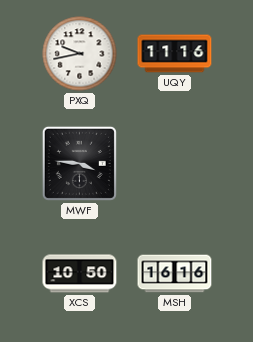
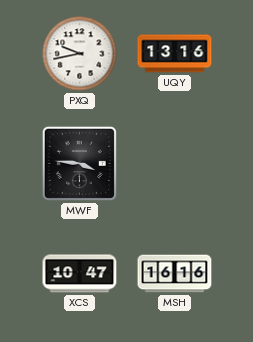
UQY: 11:16 -> 13:16 (175, 54)
XCS: 10:50 -> 10:47 (80, 274)
